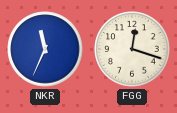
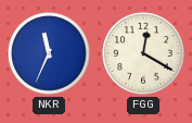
FGG: 12:18 -> 12:20 (143, 53)
